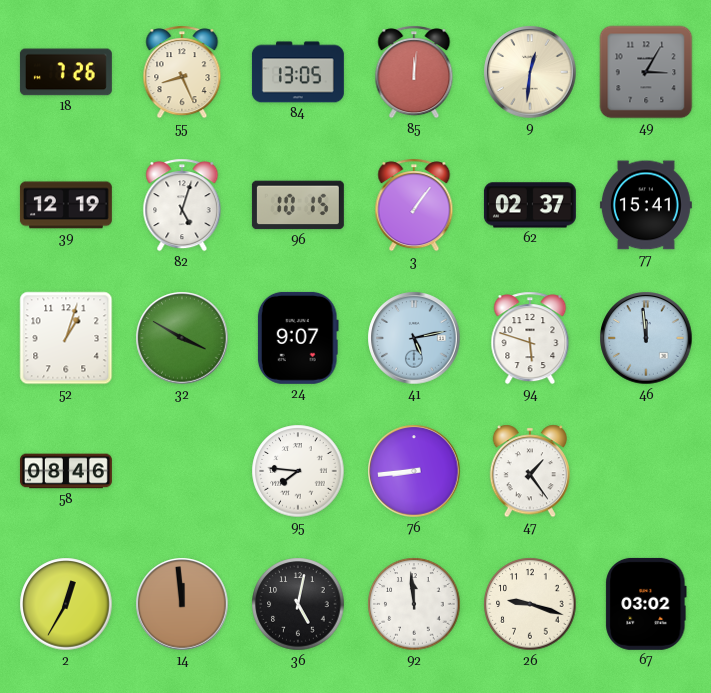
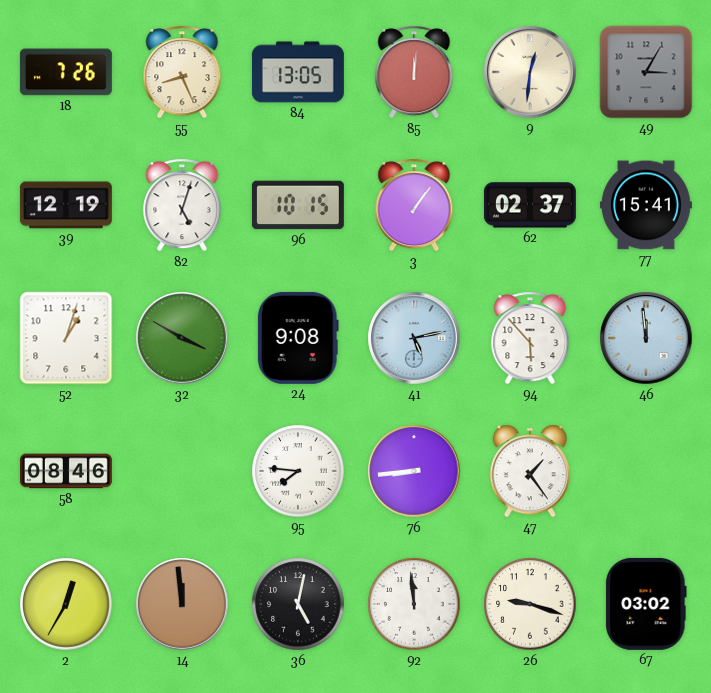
24: 9:07 -> 9:08 (298, 338)
94: 5:48 -> 5:53 (530, 338)
